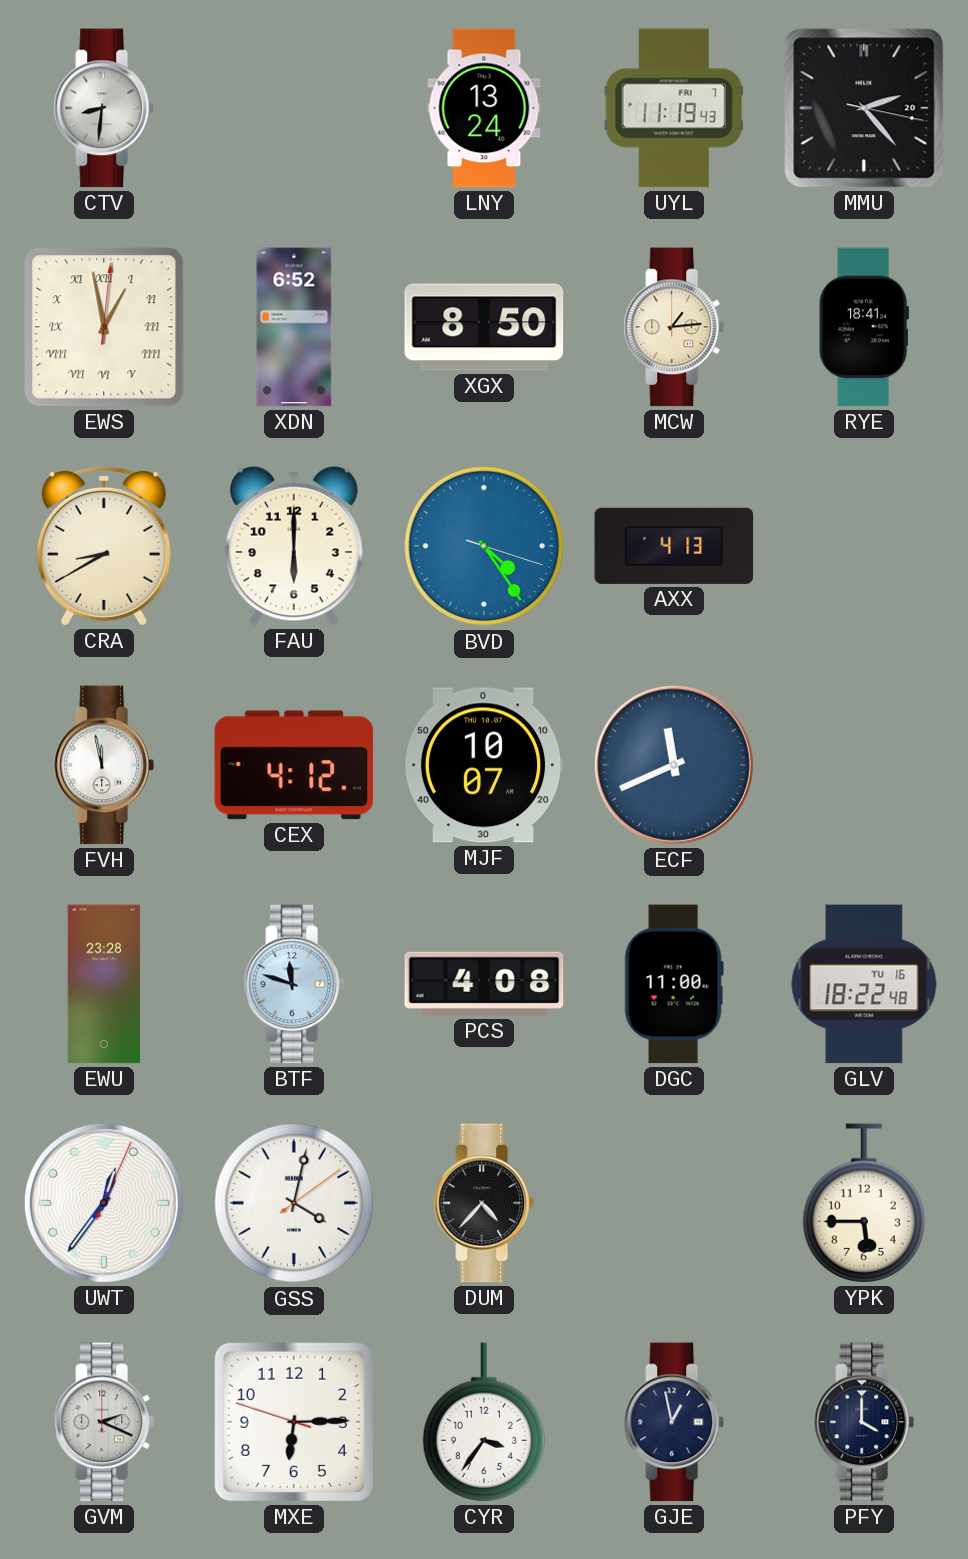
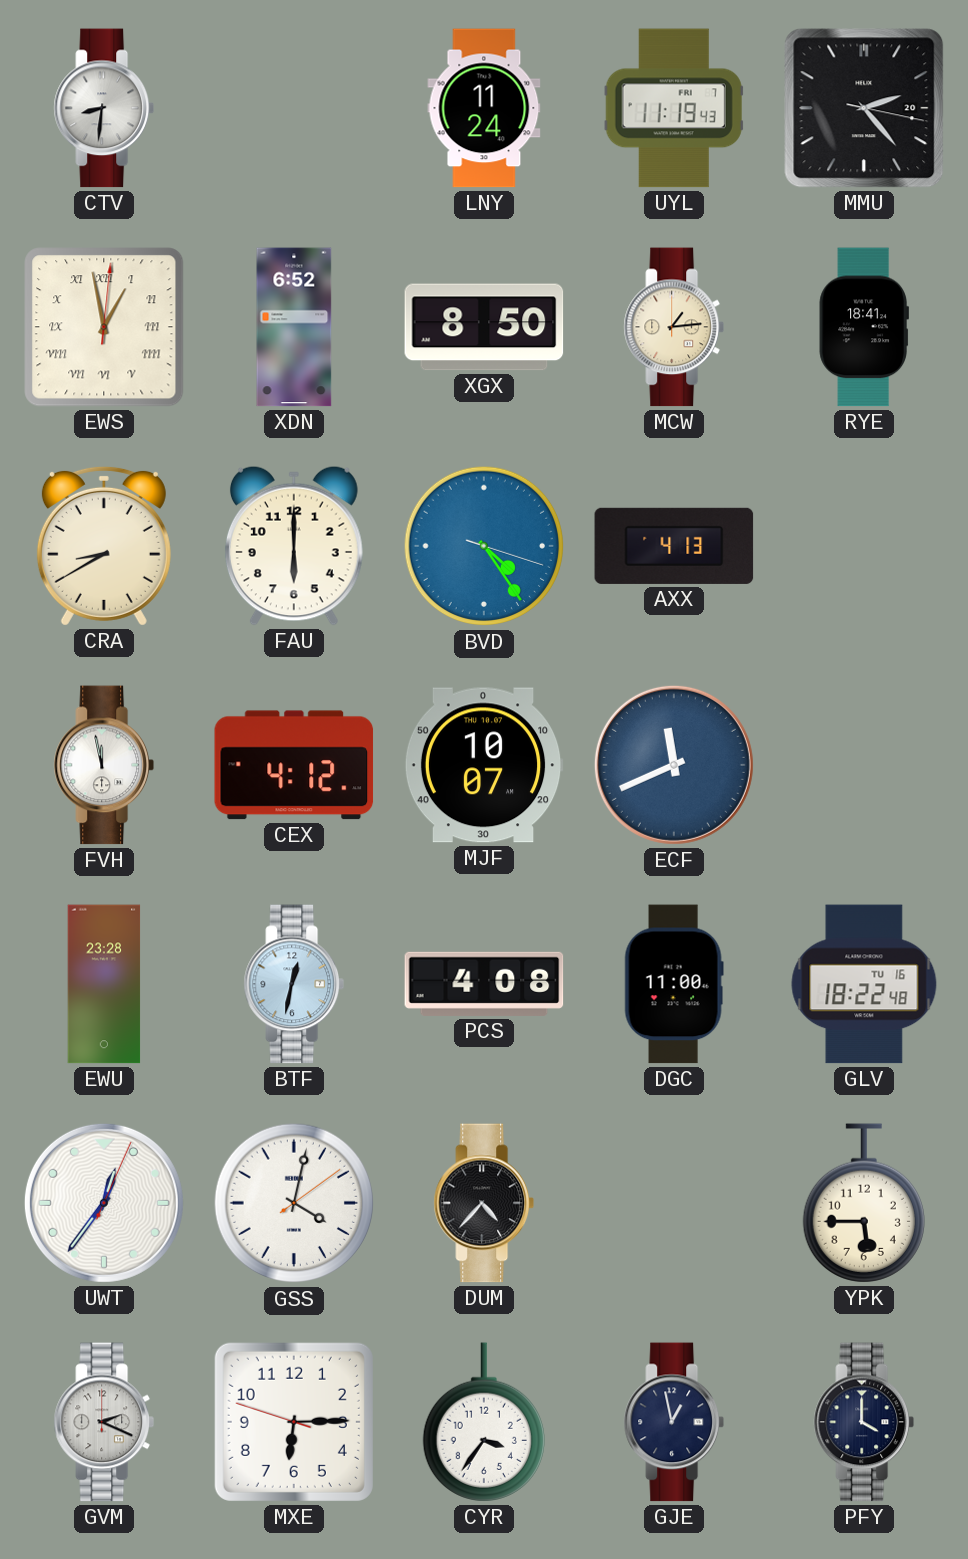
LNY: 13:24 -> 11:24 (484, 108)
BTF: 11:48 -> 12:32 (294, 984)
